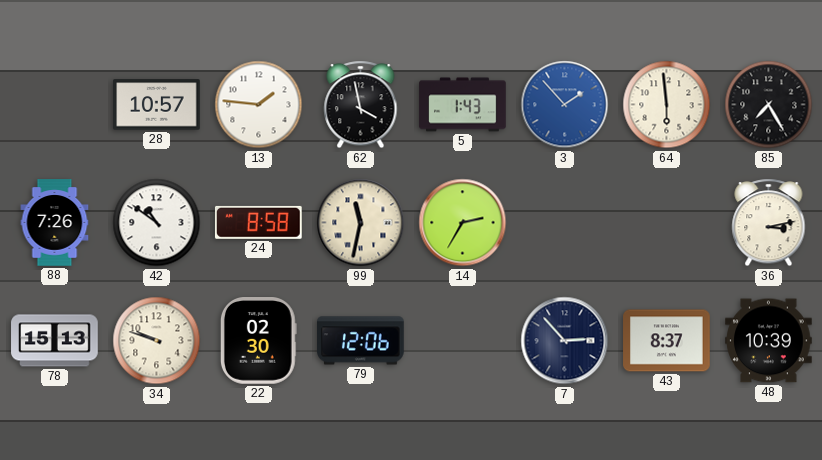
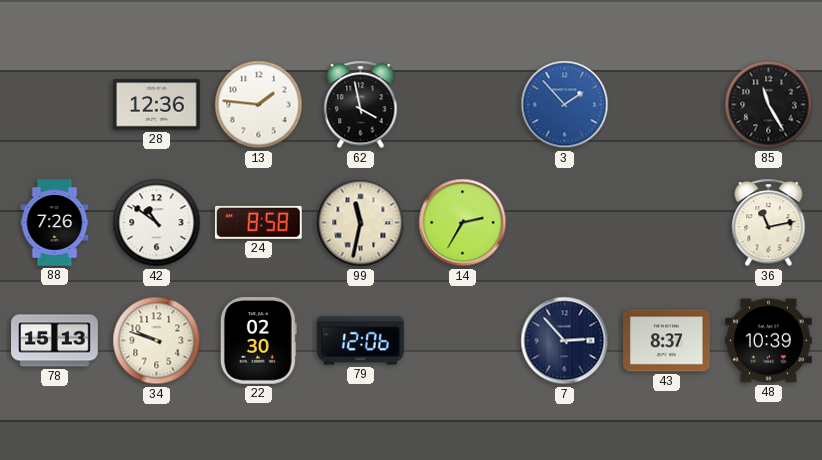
28: 10:57 -> 12:36 (157, 105)
5: 1:43 -> none (463, 105)
64: 5:59 -> none (667, 105)
85: 7:25 -> 11:25 (769, 105)
36: 3:13 -> 11:13 (769, 223)
